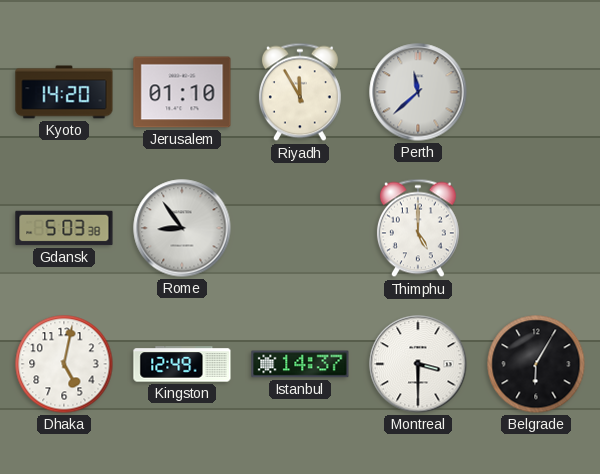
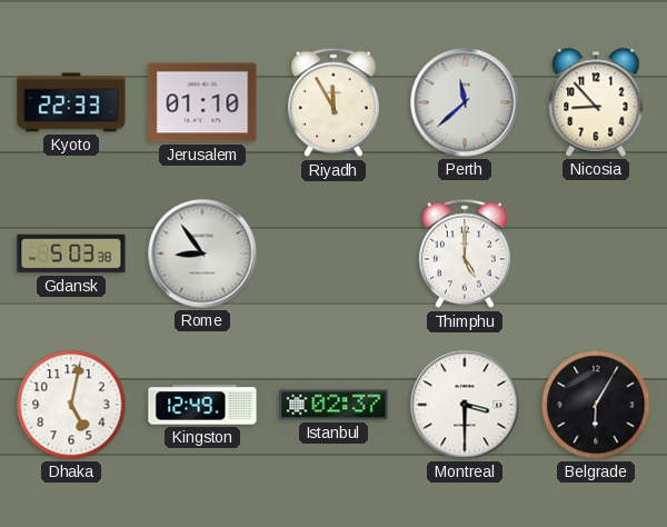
Kyoto: 14:20 -> 22:33 (71, 102)
Nicosia: none -> 8:53 (596, 102)
Istanbul: 14:37 -> 02:37 (333, 405)
